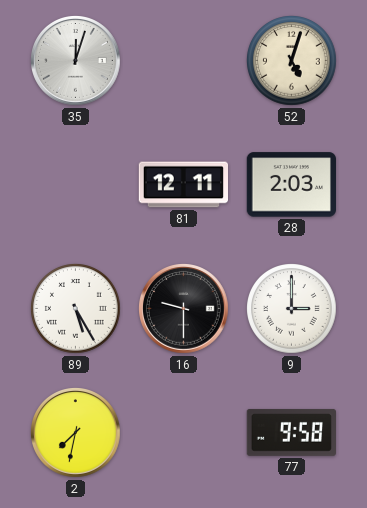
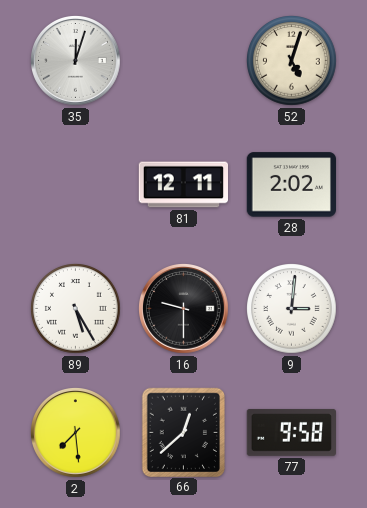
28: 2:03 -> 2:02 (291, 185)
9: 3:00 -> 3:01 (292, 309)
2: 7:32 -> 7:29 (76, 433)
66: none -> 12:38 (183, 432)
